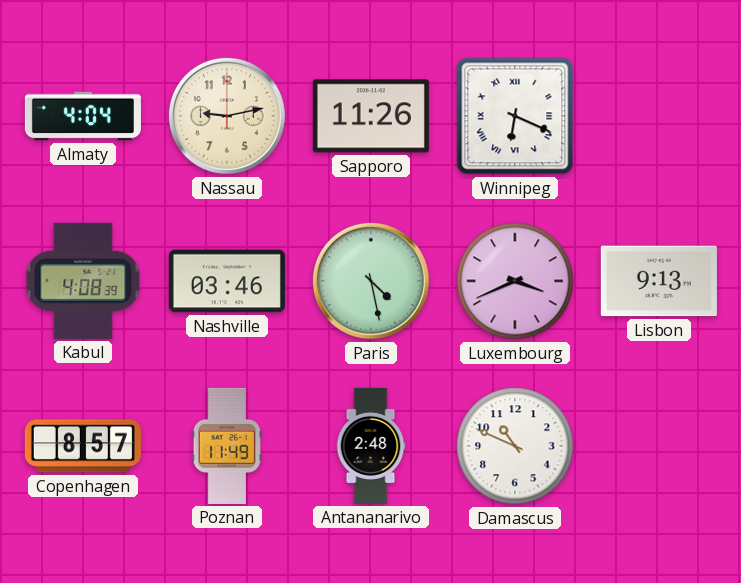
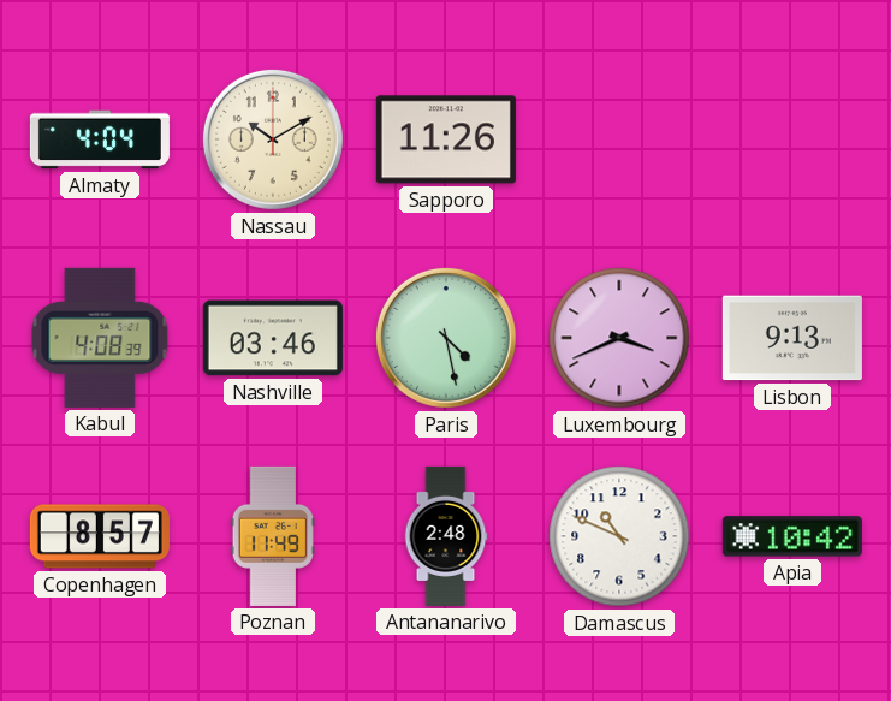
Nassau: 9:13 -> 10:10 (273, 139)
Winnipeg: 6:19 -> none (515, 116)
Apia: none -> 10:42 (792, 536)
